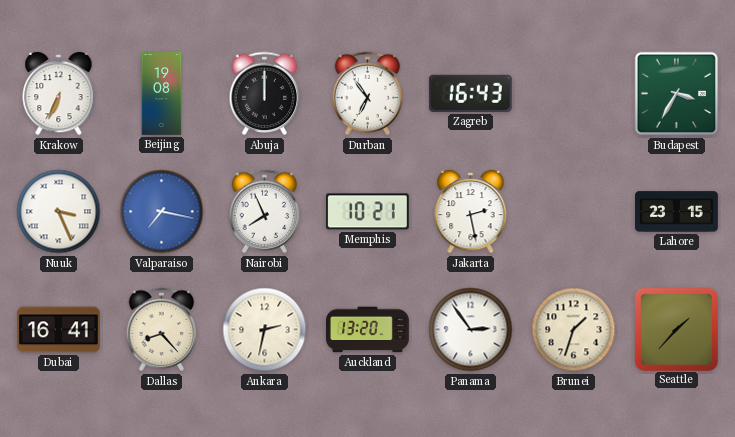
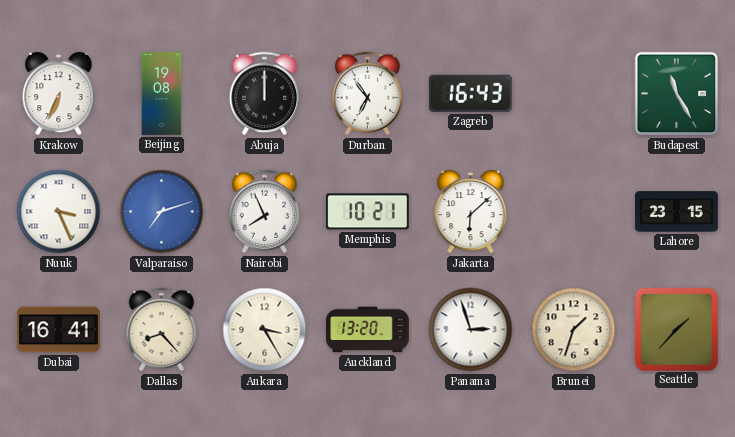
Budapest: 3:35 -> 11:25 (677, 94)
Valparaiso: 7:17 -> 7:12 (162, 212)
Jakarta: 2:28 -> 6:08 (471, 212)
Ankara: 2:32 -> 3:25 (265, 330)
Panama: 2:54 -> 2:57 (471, 330)
